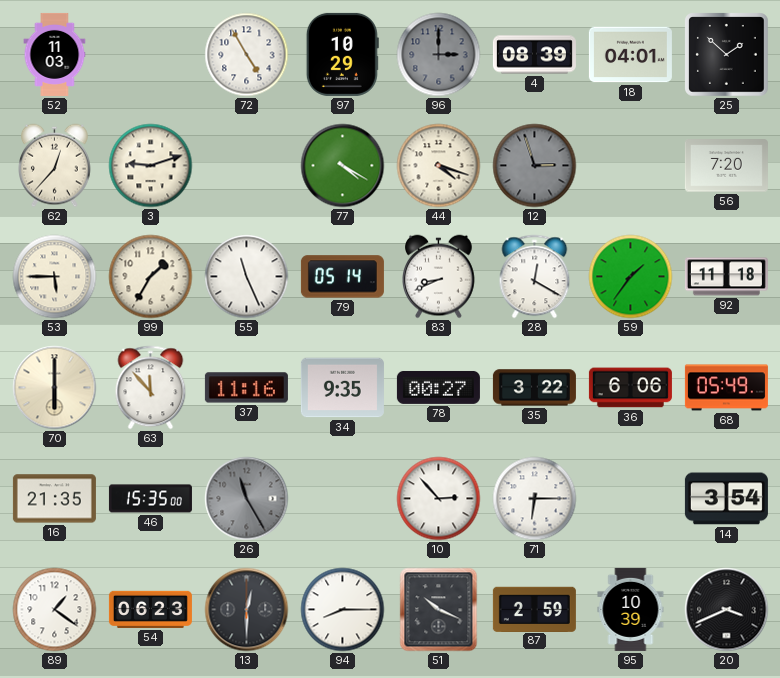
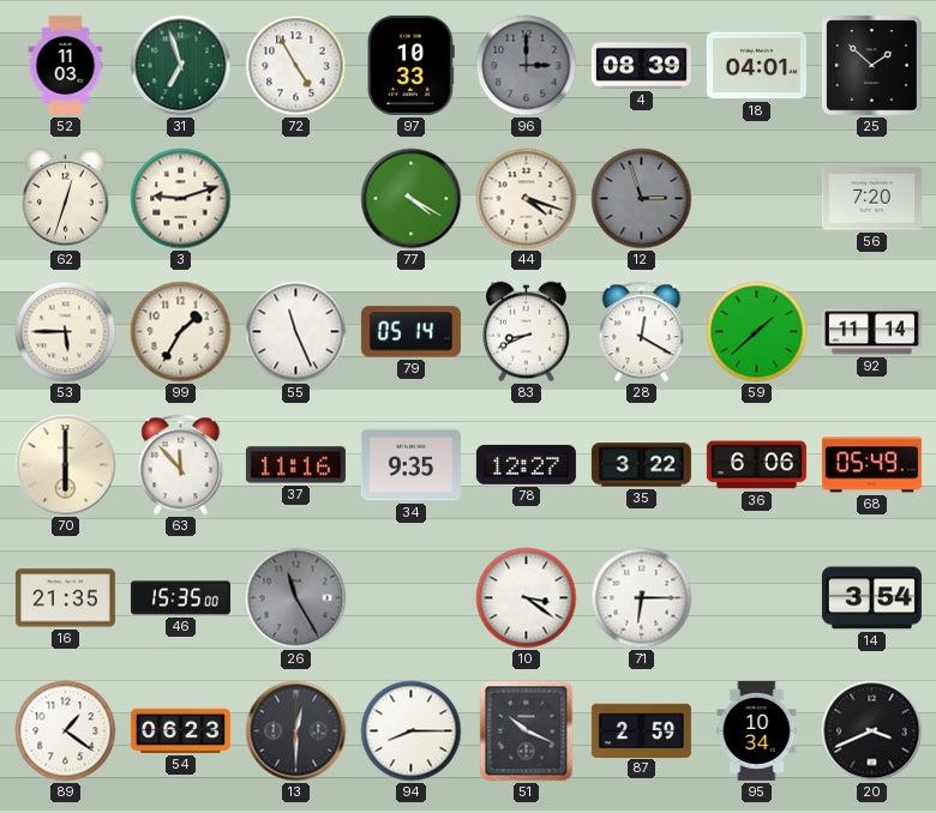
31: none -> 6:57 (181, 66)
97: 10:29 -> 10:33 (410, 65)
62: 12:37 -> 12:33 (66, 199)
59: 1:36 -> 1:38 (757, 332)
92: 11:18 -> 11:14 (871, 332)
78: 00:27 -> 12:27 (526, 464)
10: 2:53 -> 3:21 (527, 598)
95: 10:39 -> 10:34 (757, 730)
